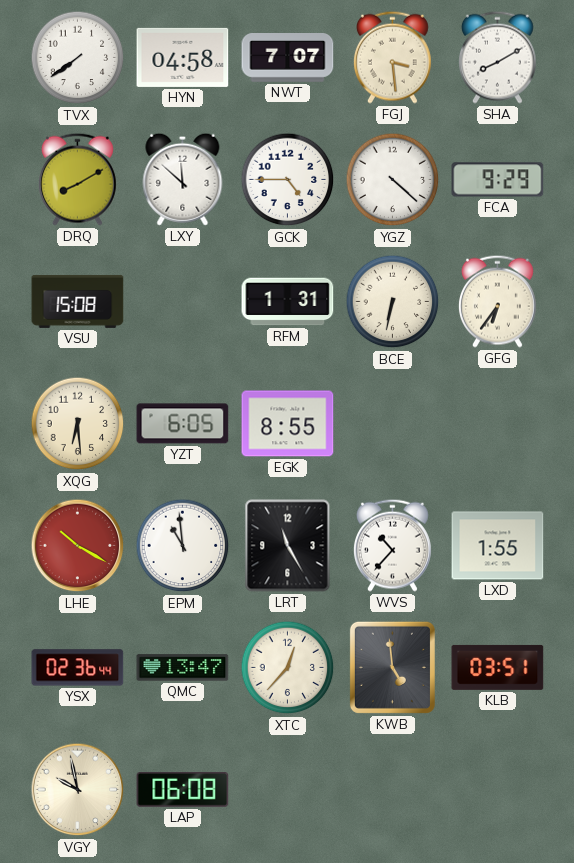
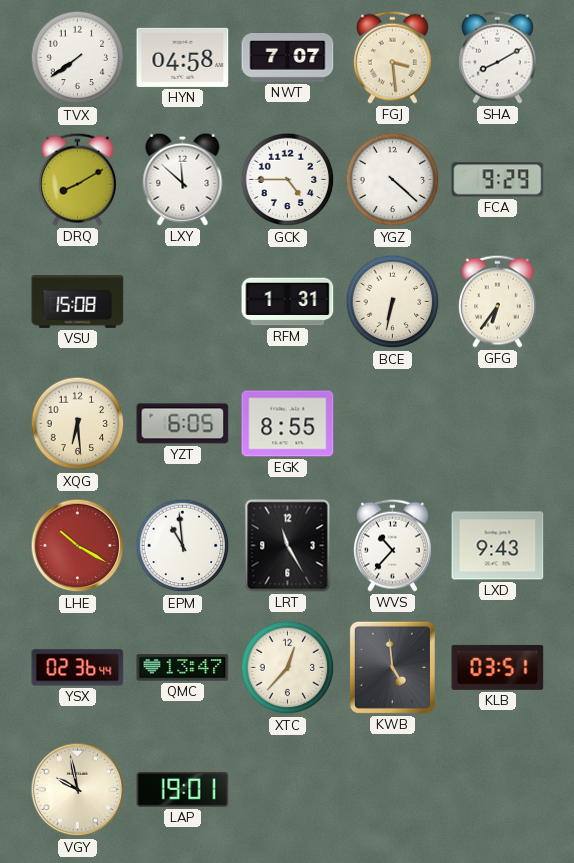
LXD: 1:55 -> 9:43 (498, 546)
LAP: 06:08 -> 19:01 (183, 790)
